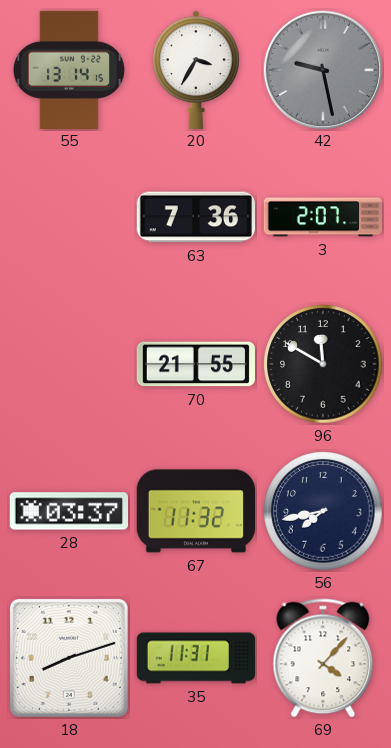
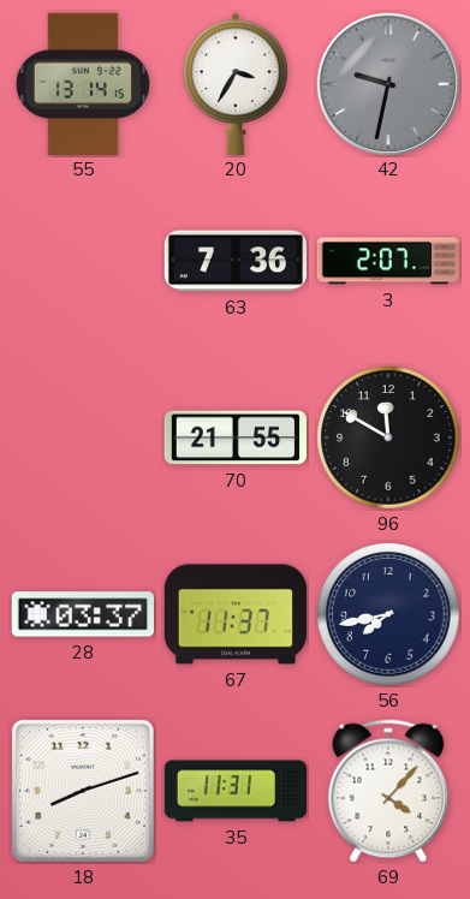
42: 9:28 -> 9:32 (387, 83)
67: 11:32 -> 11:37 (234, 614)
